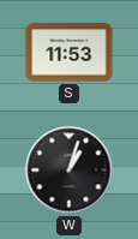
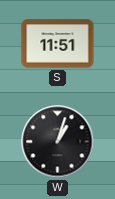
S: 11:53 -> 11:51 (58, 44)
